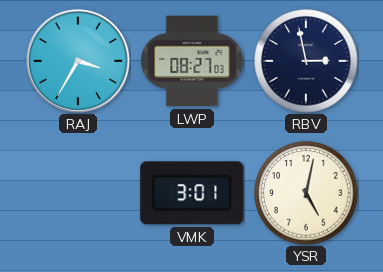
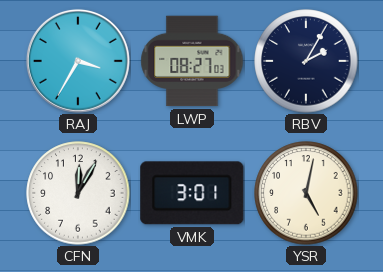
RBV: 2:58 -> 2:05 (306, 61)
CFN: none -> 12:05 (78, 193)
